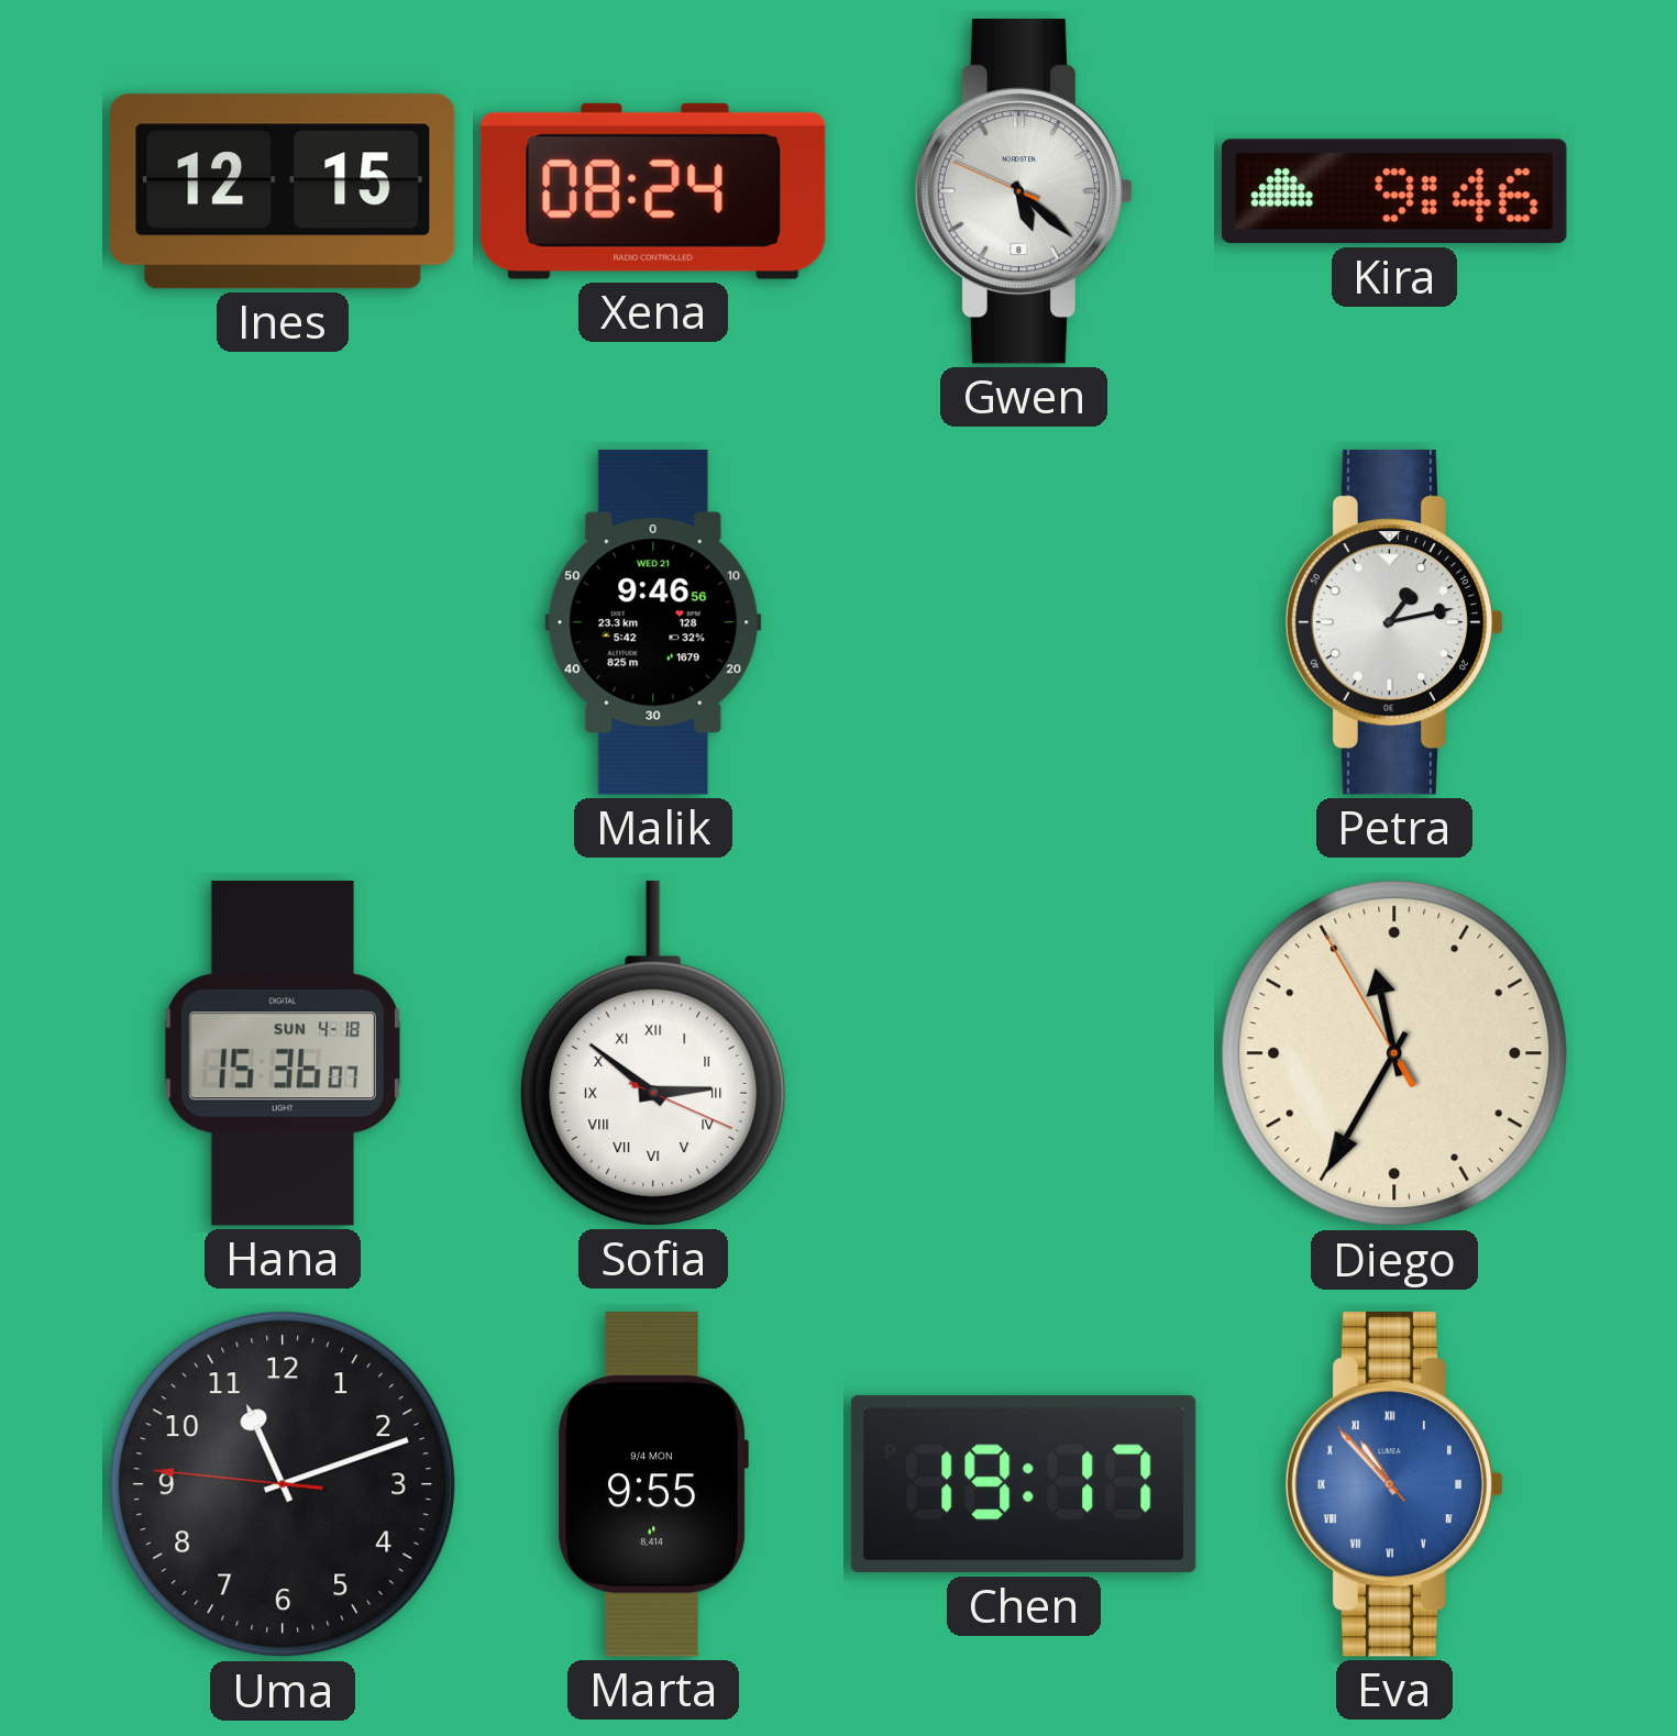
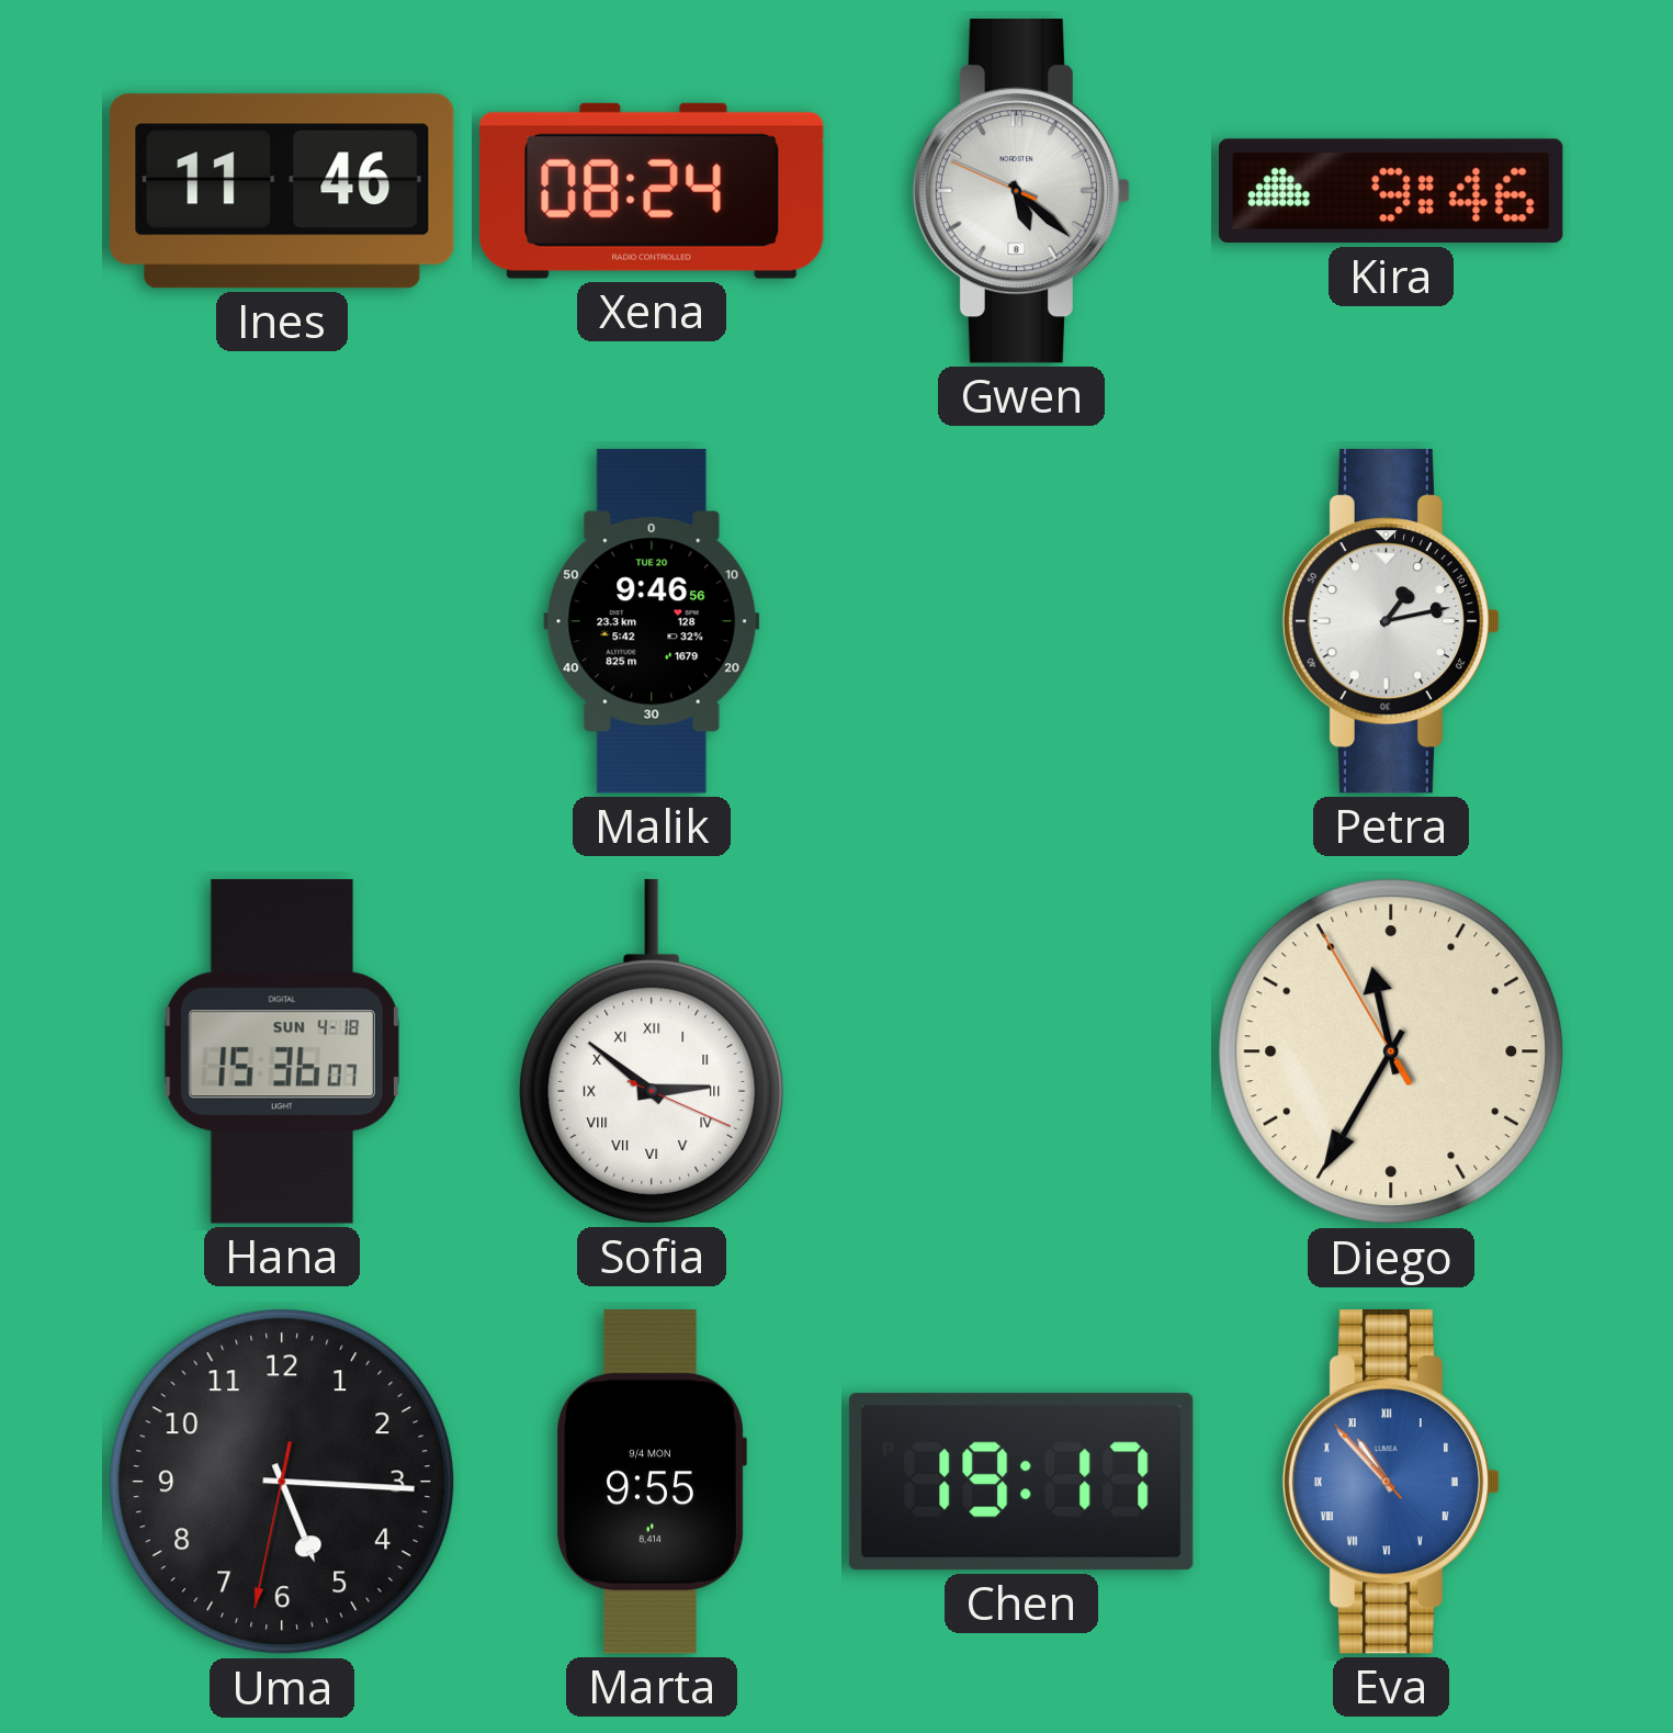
Ines: 12:15 -> 11:46 (282, 191)
Malik date: WED 21 -> TUE 20 (652, 621)
Uma: 11:11 -> 5:15 (282, 1482)
